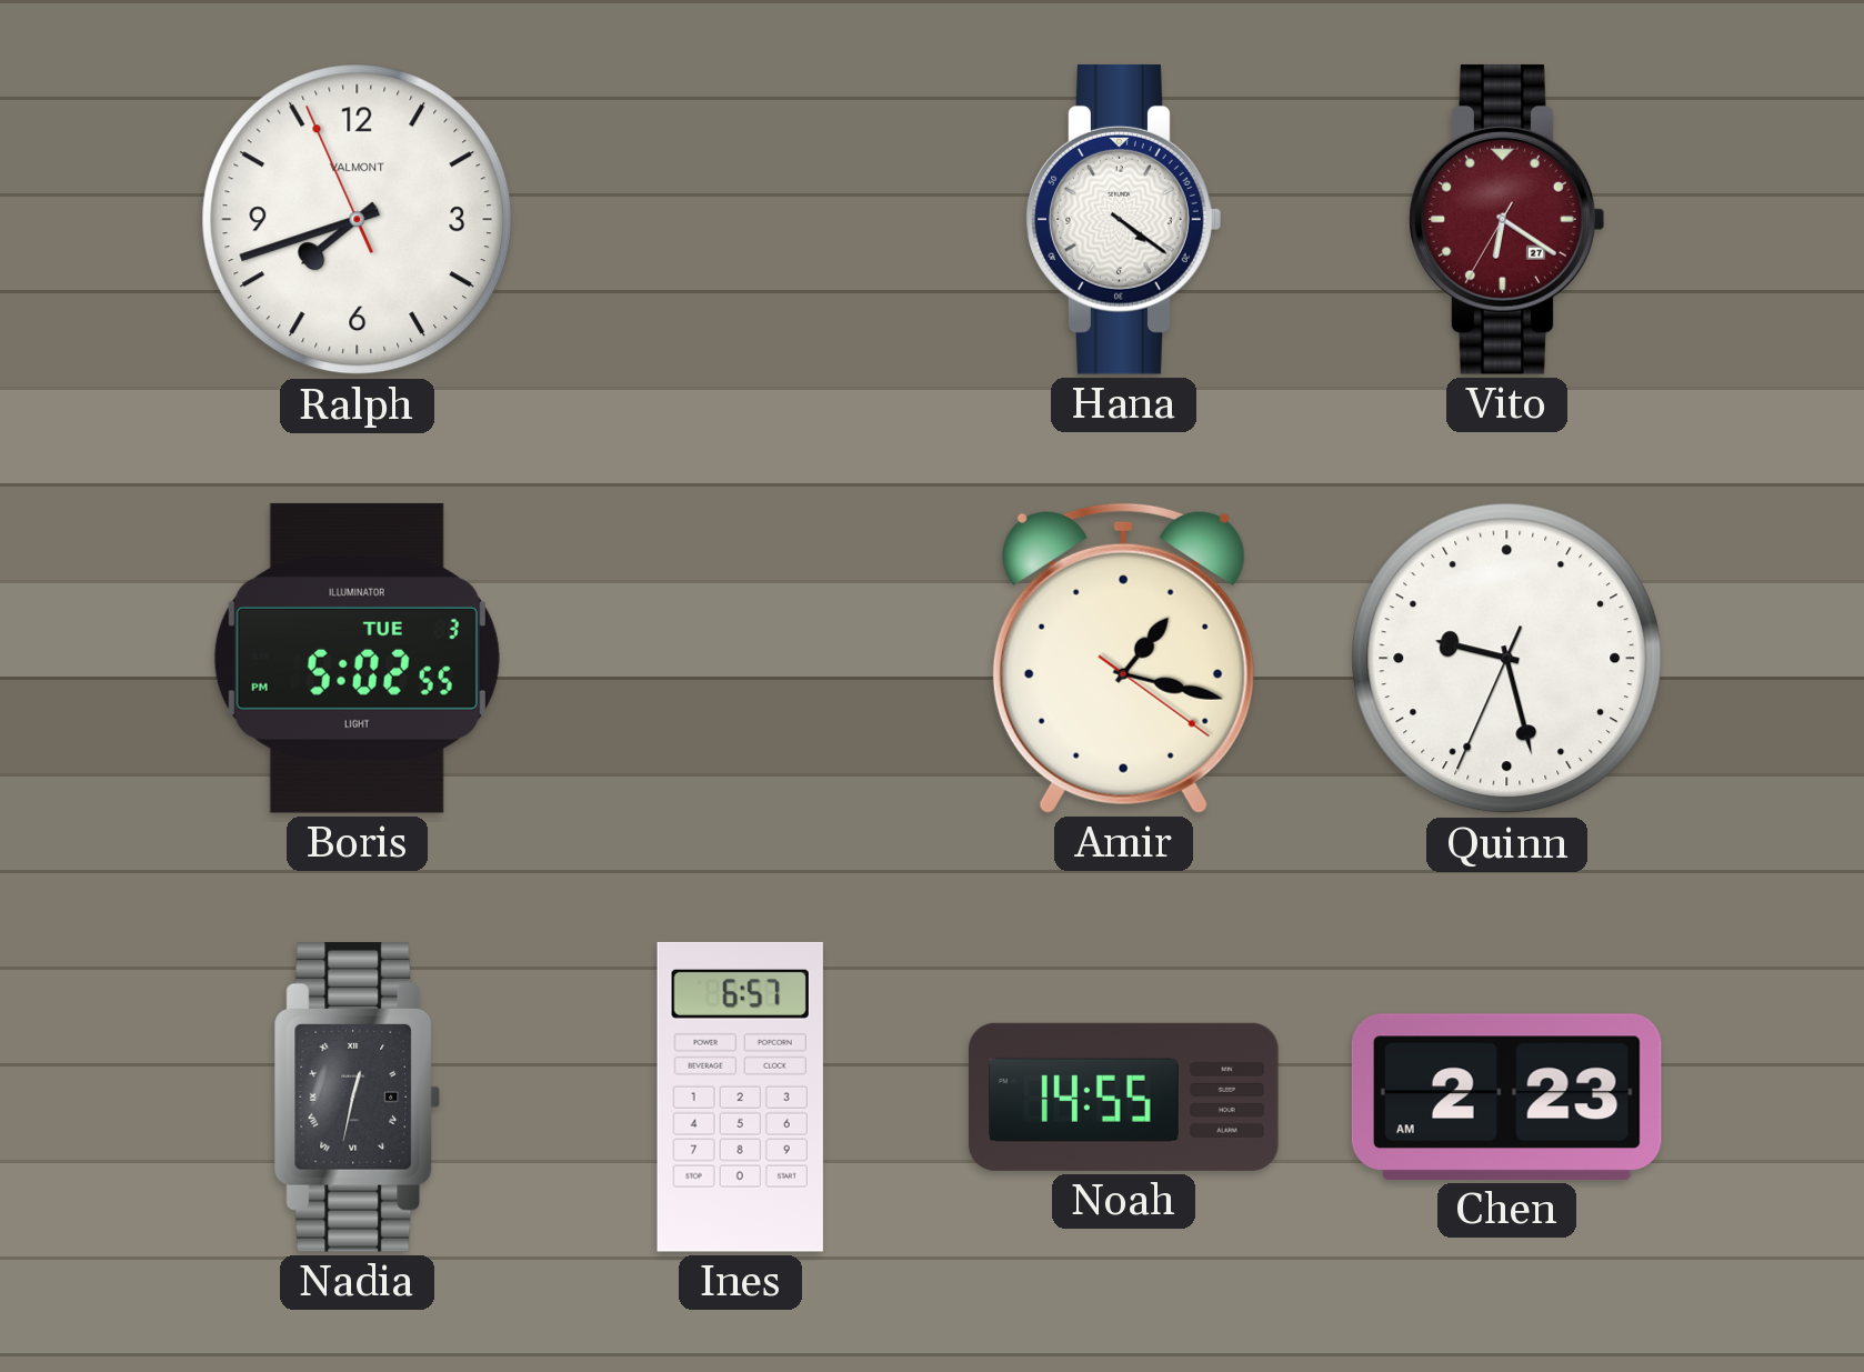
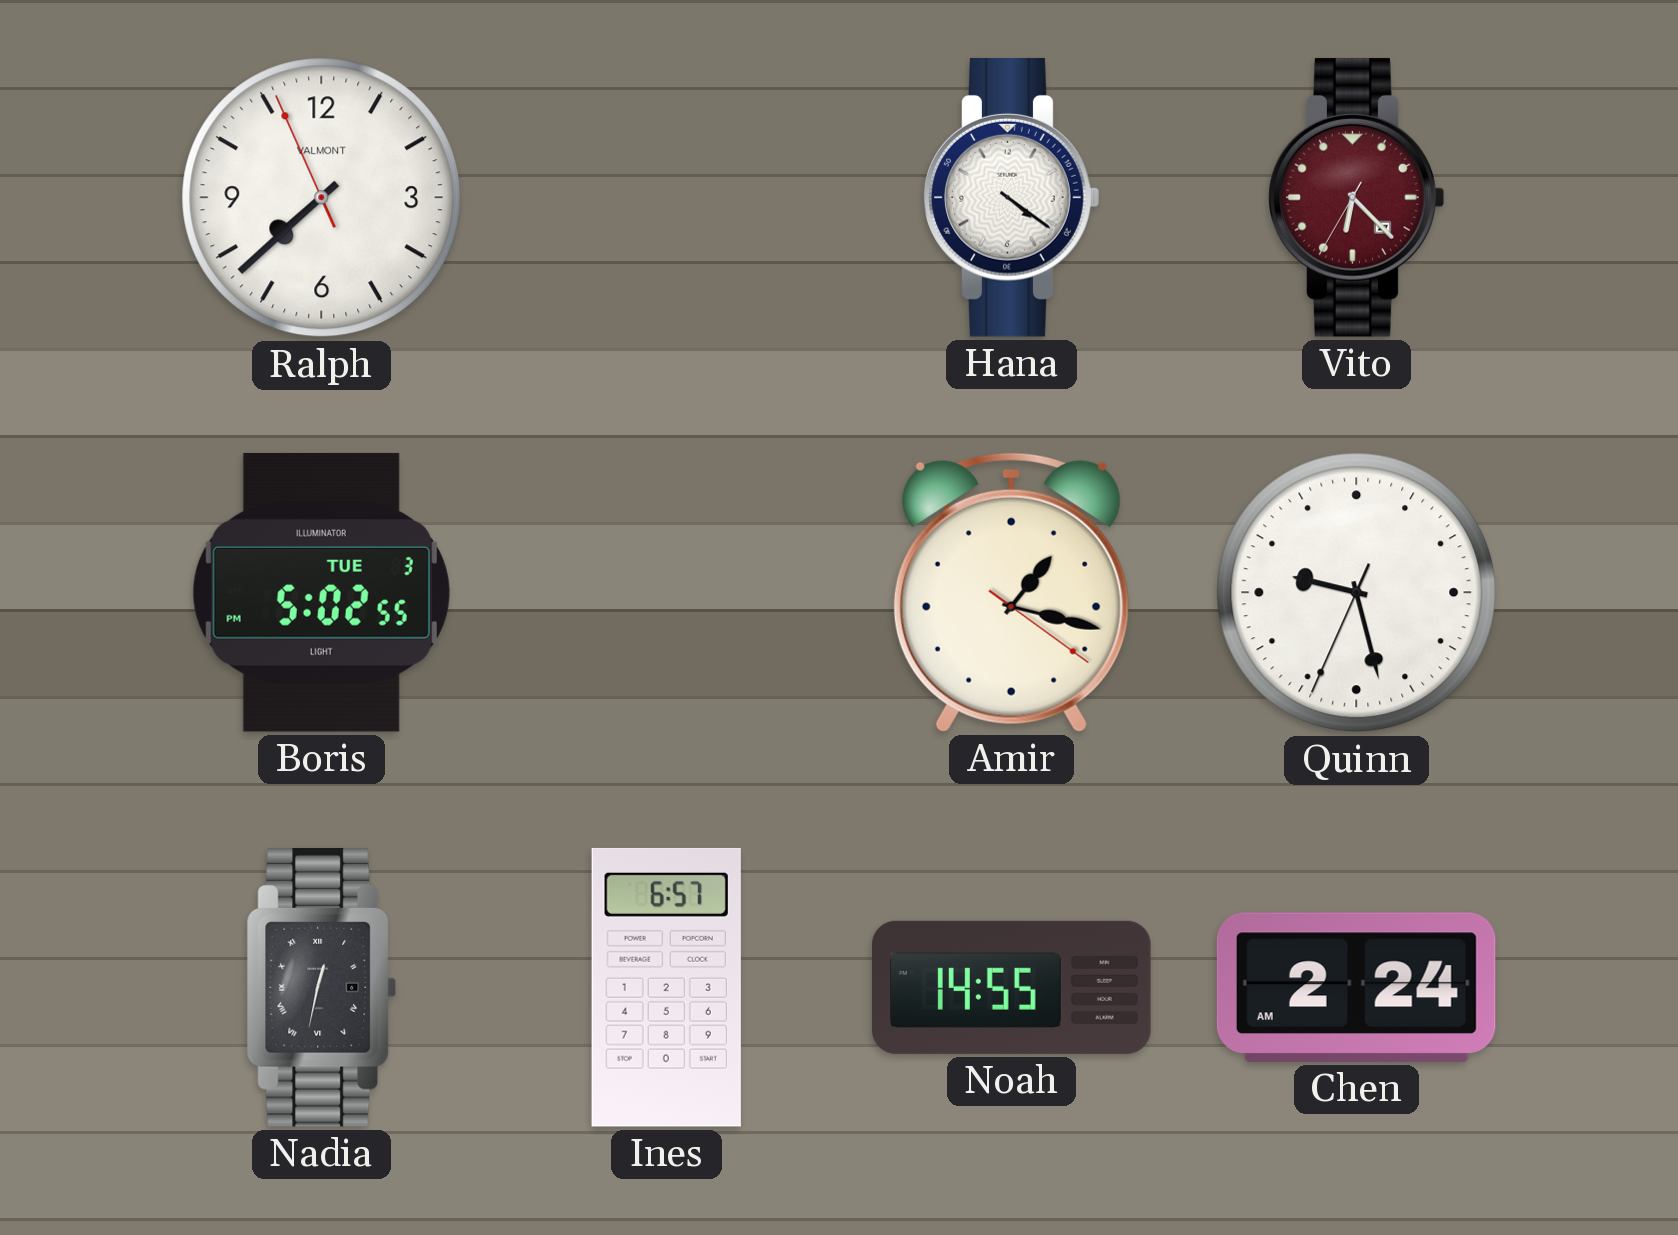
Ralph: 7:41 -> 7:37 (322, 198)
Vito: 6:20 -> 6:22 (1357, 197)
Chen: 2:23 -> 2:24 (1356, 987)
